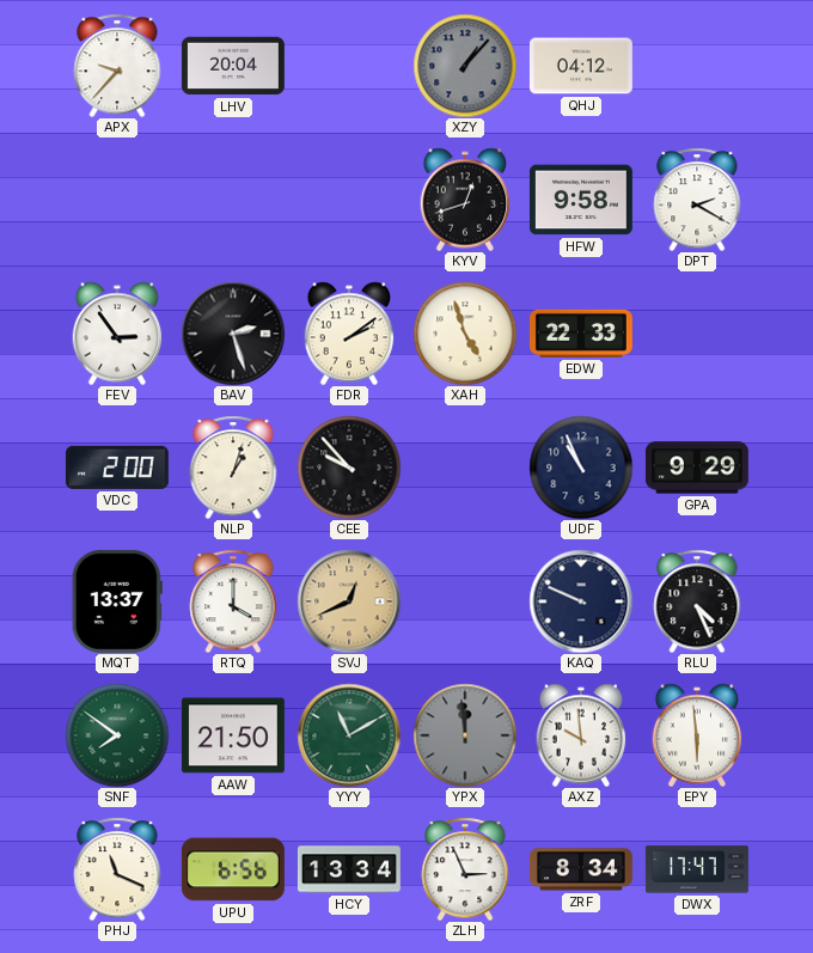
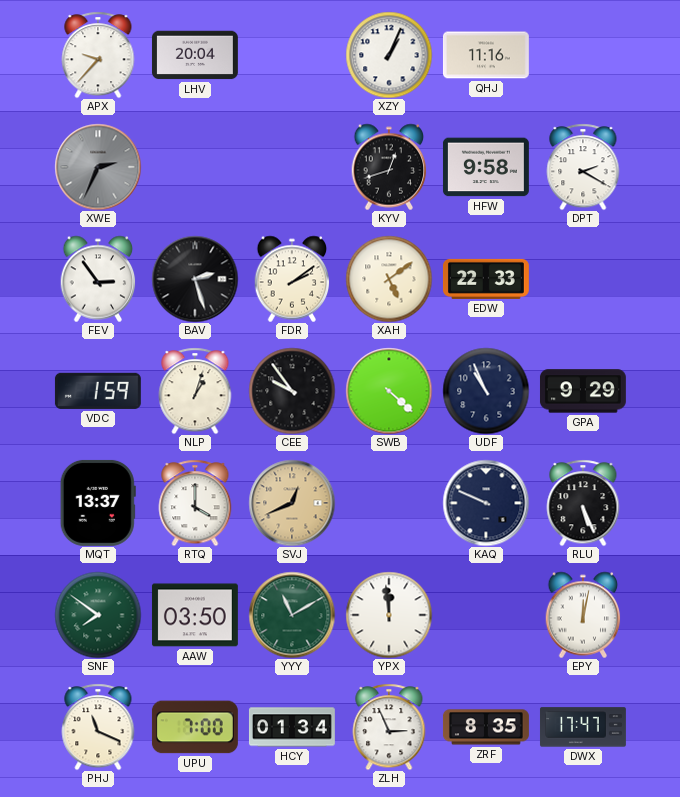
XZY: 1:07 -> 1:04 (389, 55)
XZY dial: grey -> white (389, 55)
QHJ: 04:12 -> 11:16 (486, 55)
XWE: none -> 2:34 (98, 167)
XAH: 4:57 -> 5:09 (389, 279)
VDC: 2:00 -> 1:59 (98, 391)
CEE: 9:53 -> 9:54 (292, 391)
SWB: none -> 4:22 (389, 391)
RLU: 4:26 -> 5:26 (583, 503)
AAW: 21:50 -> 03:50 (195, 615)
YPX dial: grey -> white (389, 615)
AXZ: 9:59 -> none (581, 735)
EPY: 5:59 -> 12:02 (583, 615)
UPU: 6:56 -> 7:00 (195, 727)
HCY: 13:34 -> 01:34 (292, 727)
ZRF: 8:34 -> 8:35 (486, 727)
